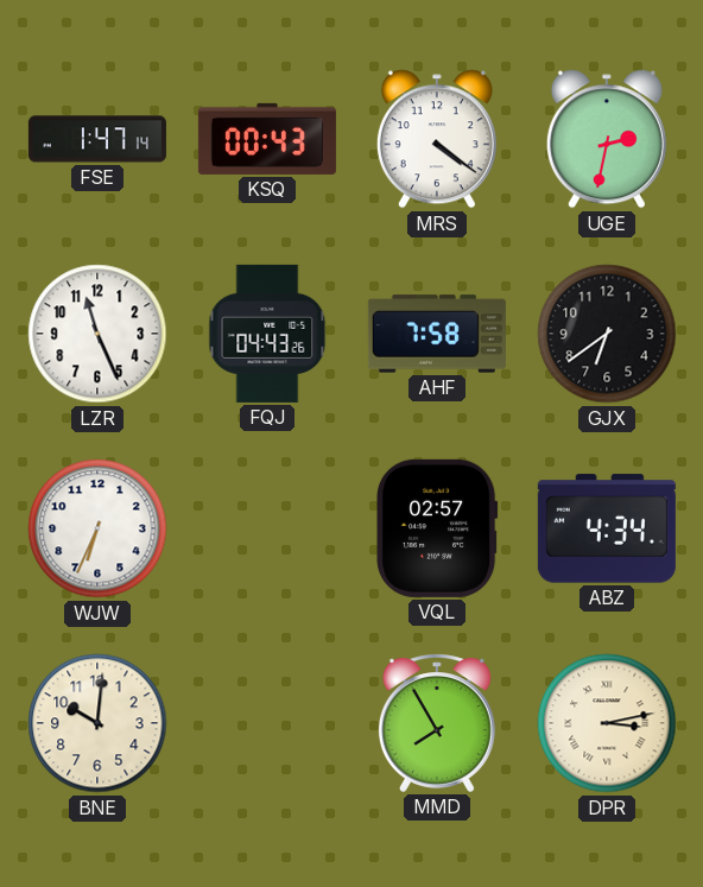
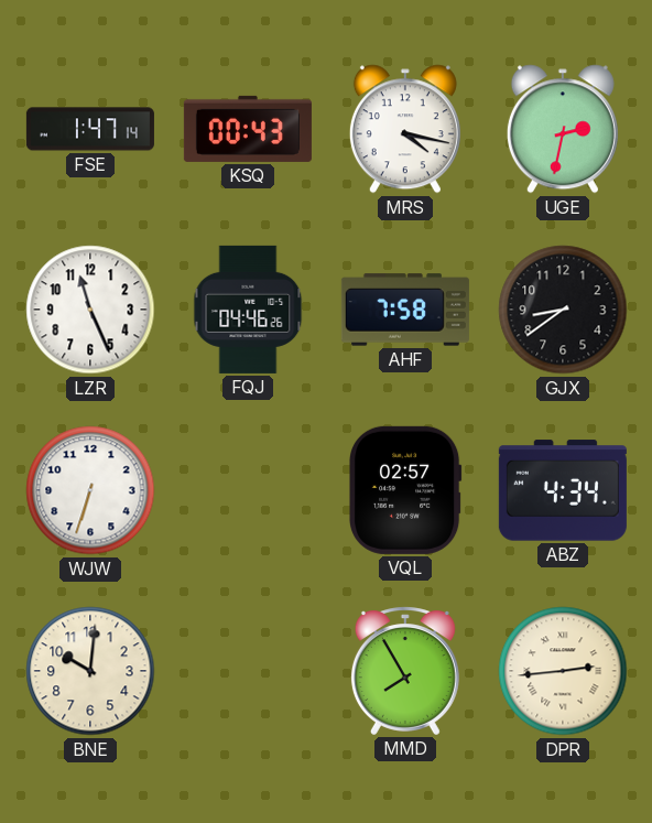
MRS: 4:21 -> 4:17 (405, 129)
FQJ: 04:43 -> 04:46 (248, 310)
GJX: 6:39 -> 8:39 (563, 310)
WJW: 6:34 -> 6:33 (90, 490)
DPR: 3:13 -> 2:44 (563, 671)
